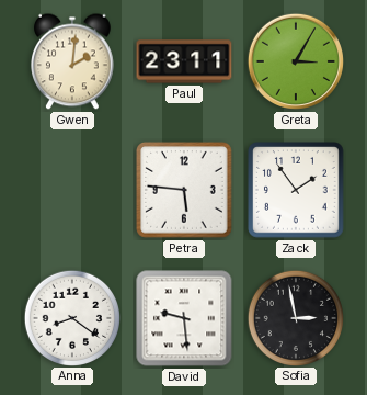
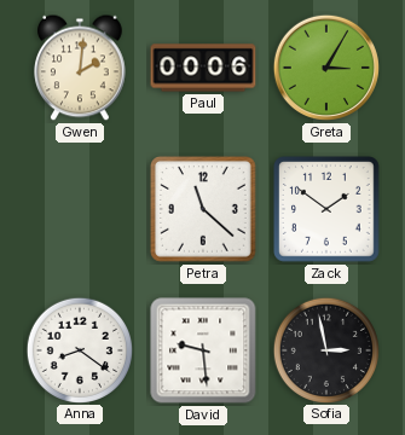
Paul: 23:11 -> 00:06 (203, 68)
Petra: 5:46 -> 11:22 (204, 210)
Zack: 1:54 -> 1:51 (328, 210)
